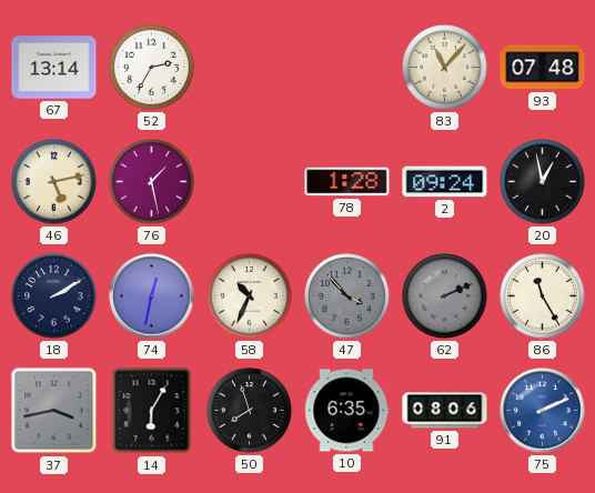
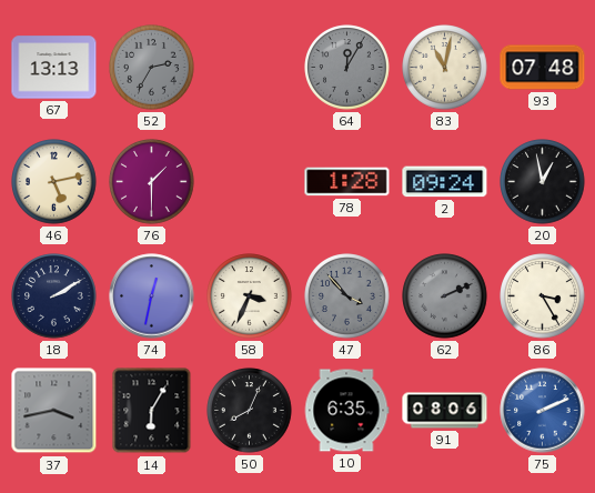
67: 13:14 -> 13:13 (54, 68)
52 dial: white -> grey (152, 68)
64: none -> 12:05 (347, 68)
83: 11:07 -> 11:02 (445, 68)
76: 1:28 -> 1:30 (152, 182)
58: 10:34 -> 3:34 (250, 296)
86: 11:25 -> 3:25 (543, 296)
50: 7:57 -> 8:04 (250, 411)
